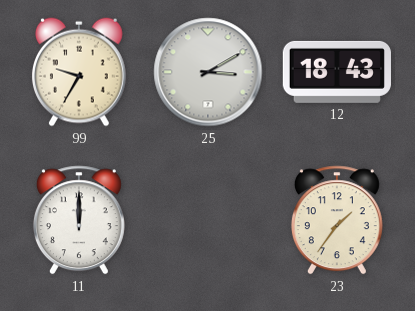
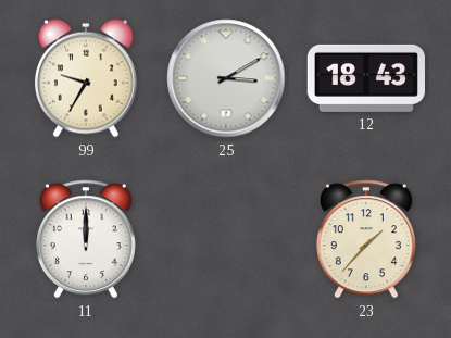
23: 1:36 -> 1:37 (366, 239)
